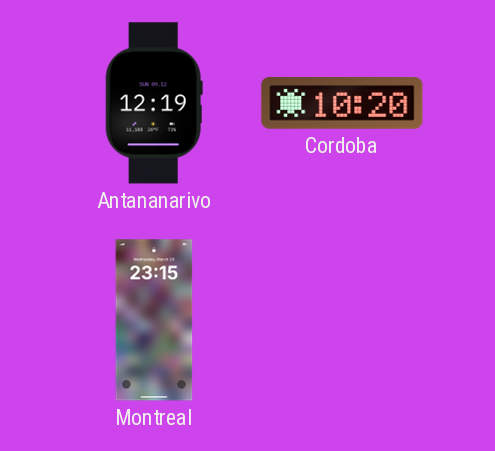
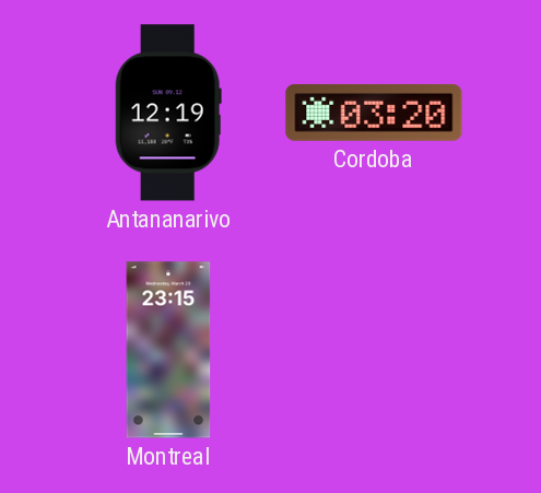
Cordoba: 10:20 -> 03:20 (374, 113)
